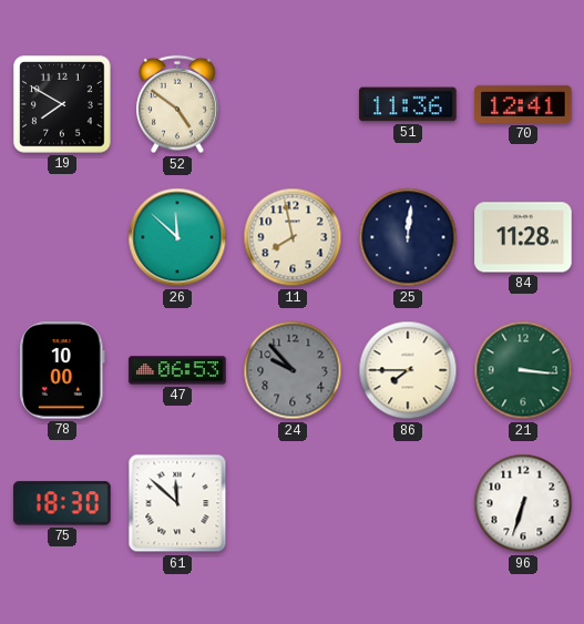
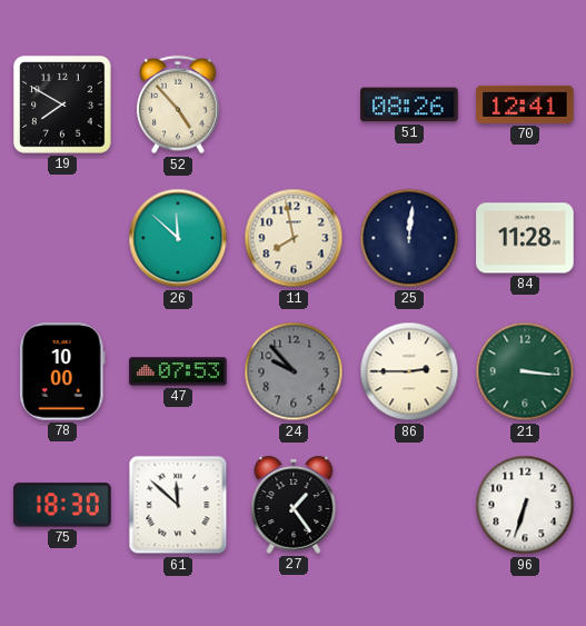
52: 4:51 -> 4:53 (179, 105)
51: 11:36 -> 08:26 (409, 105)
47: 06:53 -> 07:53 (178, 371)
86: 7:45 -> 2:45 (409, 371)
27: none -> 1:24 (294, 506)
